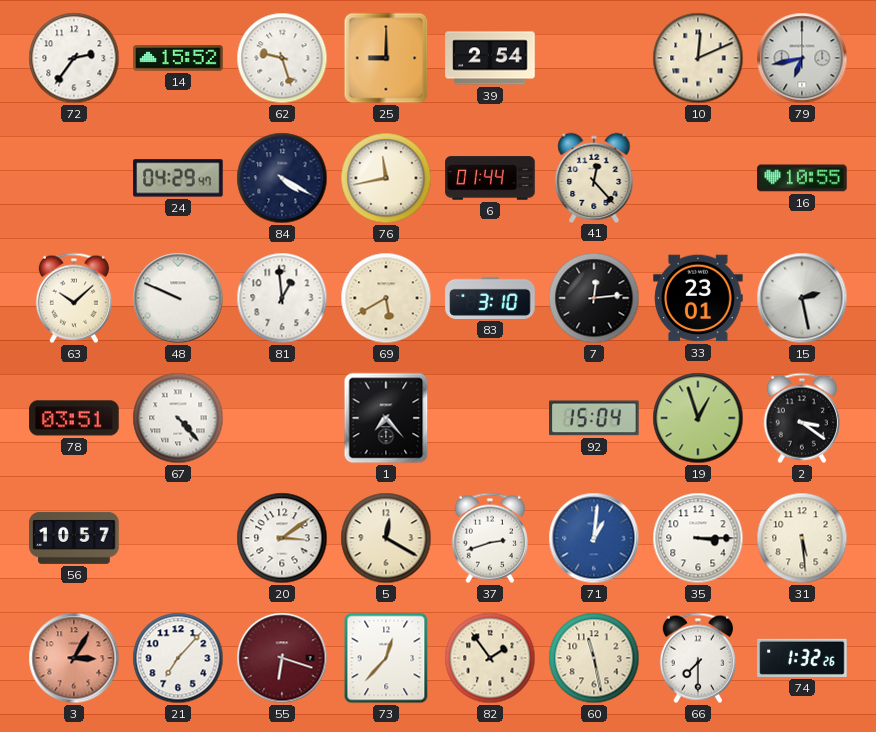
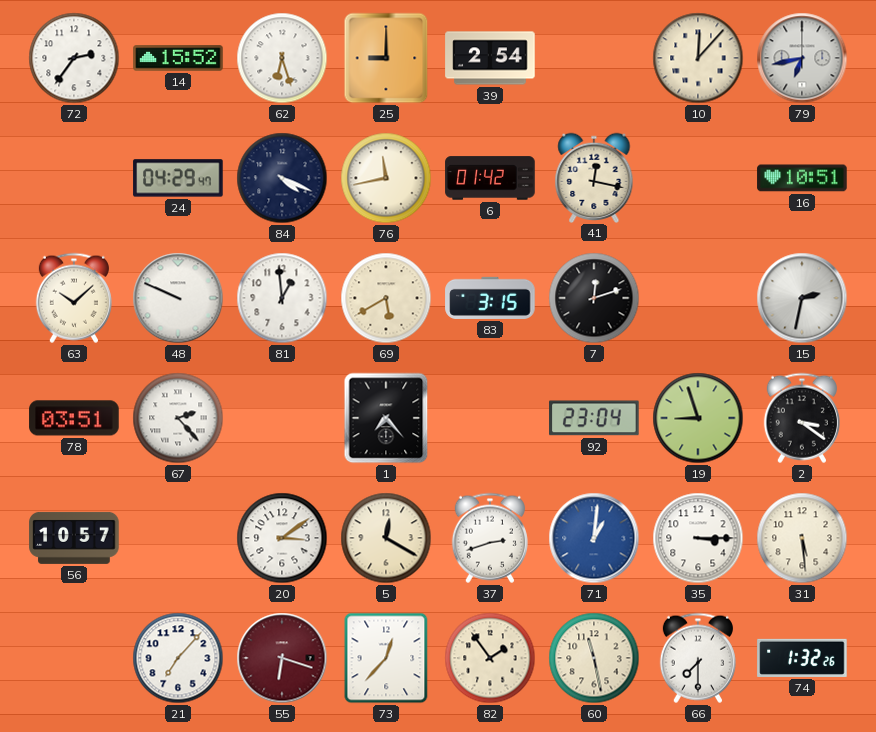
62: 9:27 -> 6:27 (282, 58)
10: 12:11 -> 12:07 (698, 58)
84: 4:20 -> 4:19 (282, 178)
6: 01:44 -> 01:42 (490, 178)
41: 12:23 -> 12:17 (594, 177)
16: 10:55 -> 10:51 (802, 178)
83: 3:10 -> 3:15 (490, 298)
7: 12:14 -> 12:12 (594, 298)
33: 23:01 -> none (698, 298)
15: 2:28 -> 2:32 (802, 298)
67: 4:23 -> 2:23 (178, 418)
92: 15:04 -> 23:04 (594, 418)
19: 12:57 -> 8:57 (698, 418)
3: 3:05 -> none (74, 658)
